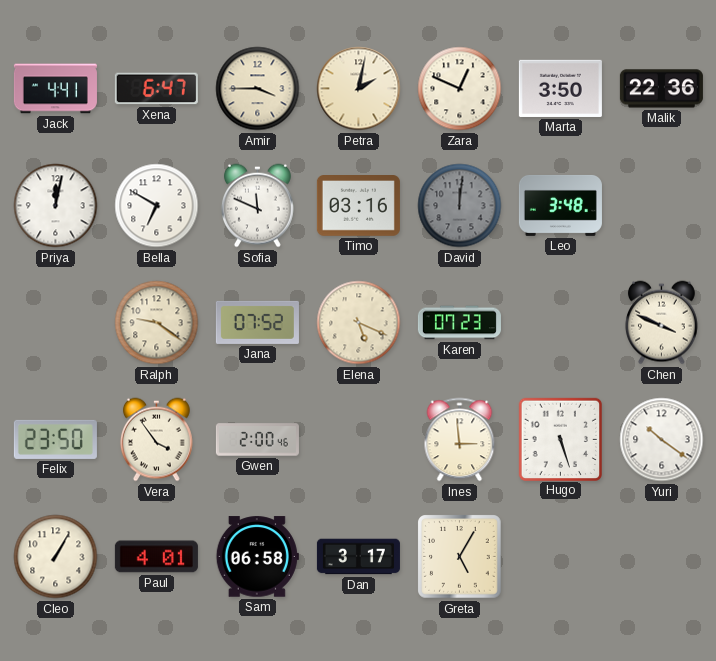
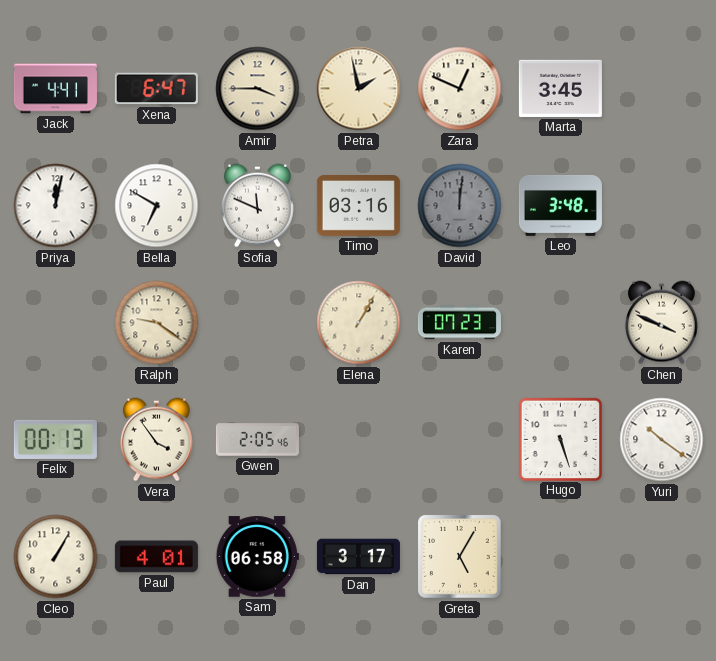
Petra: 2:02 -> 1:58 (359, 89)
Marta: 3:50 -> 3:45 (560, 88)
Malik: 22:36 -> none (661, 89)
Jana: 07:52 -> none (257, 322)
Elena: 5:19 -> 1:05 (359, 323)
Felix: 23:50 -> 00:13 (55, 439)
Gwen: 2:00 -> 2:05 (257, 440)
Ines: 2:59 -> none (460, 440)
